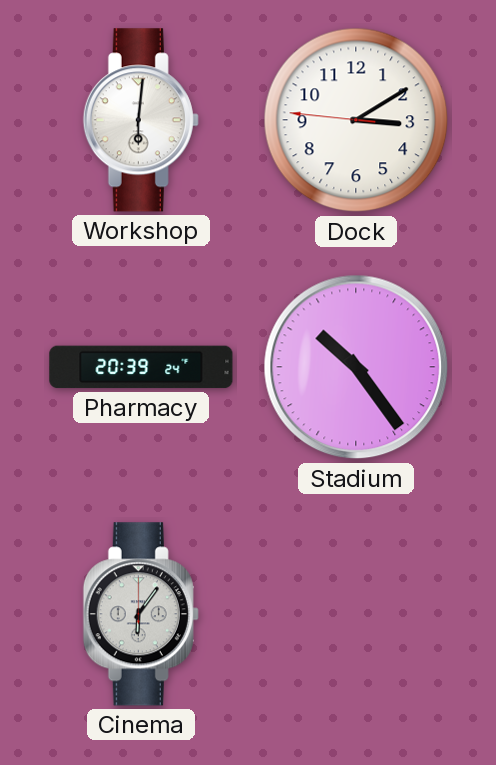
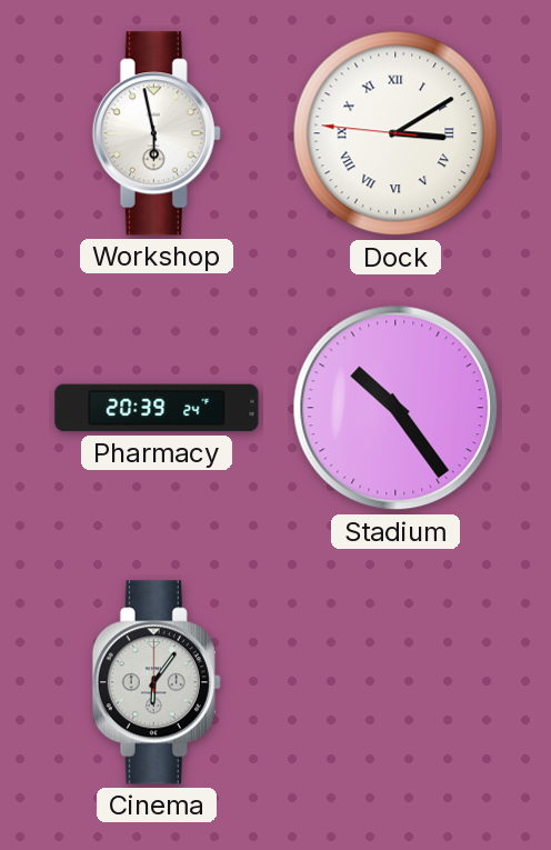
Workshop: 6:01 -> 5:58 (157, 133)
Dock numerals: Arabic -> Roman (395, 133)
